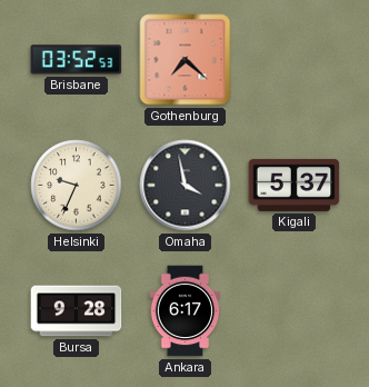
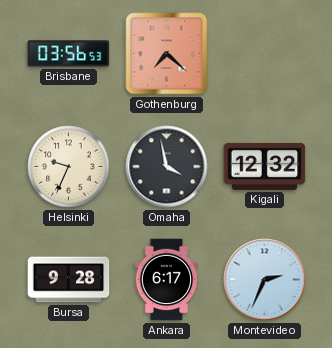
Brisbane: 03:52 -> 03:56 (69, 54)
Kigali: 5:37 -> 12:32 (265, 166)
Montevideo: none -> 2:34 (265, 280)
